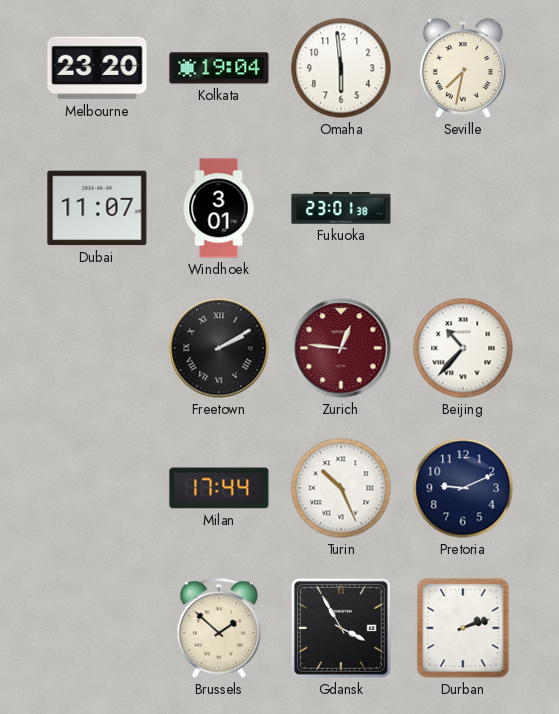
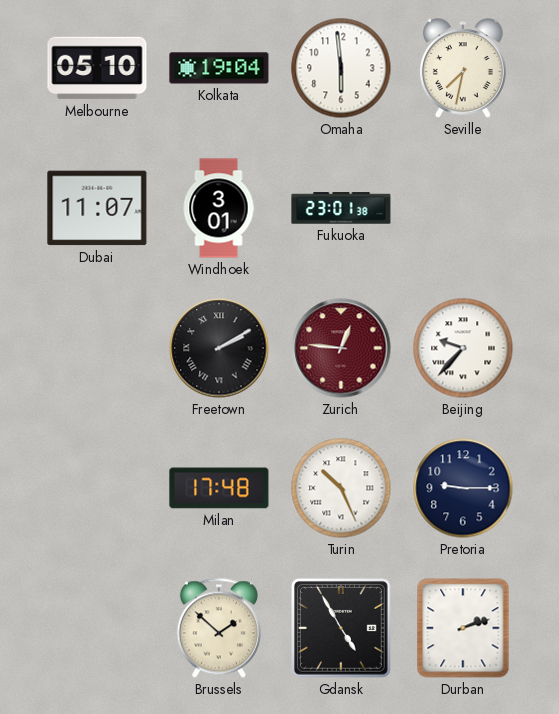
Melbourne: 23:20 -> 05:10 (97, 68)
Beijing: 10:37 -> 9:37 (463, 348)
Milan: 17:44 -> 17:48 (219, 488)
Pretoria: 9:11 -> 9:15 (463, 488)
Gdansk: 3:55 -> 4:55 (342, 629)
